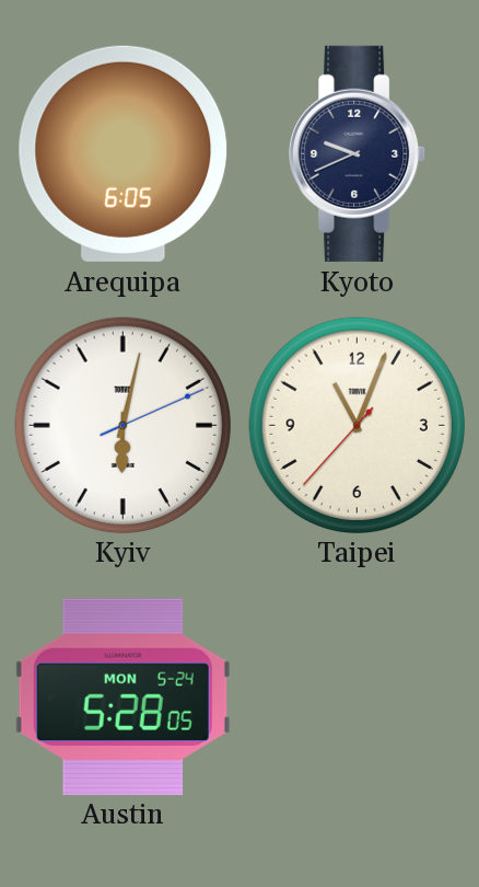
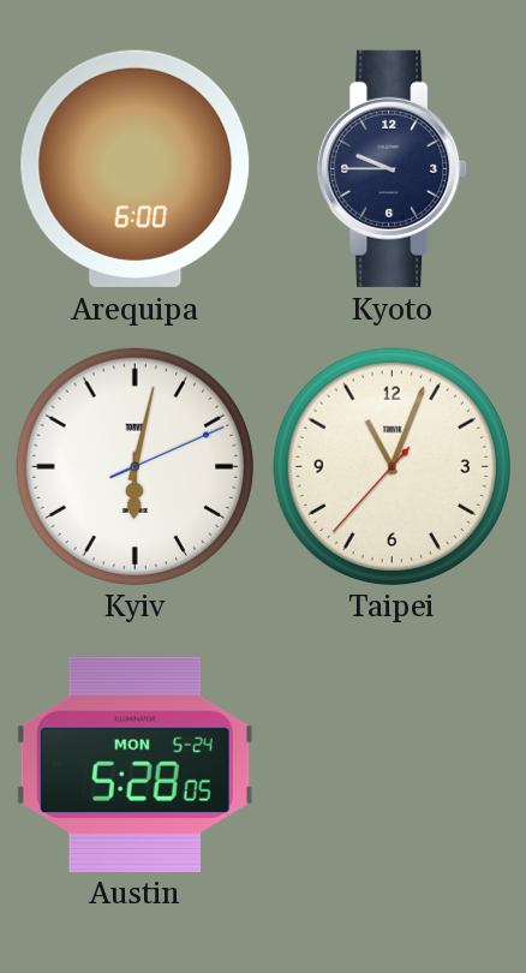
Arequipa: 6:05 -> 6:00 (136, 168)
Kyoto: 9:41 -> 9:45 (393, 168)
